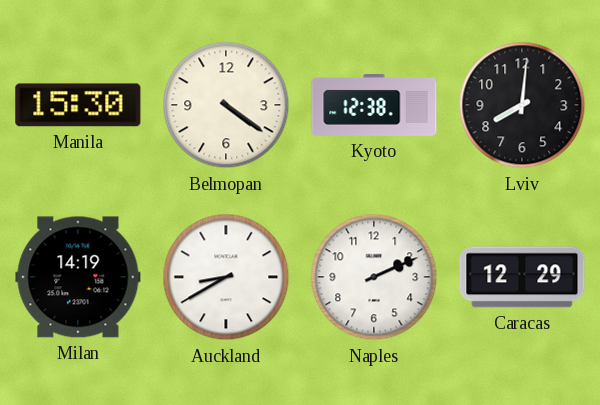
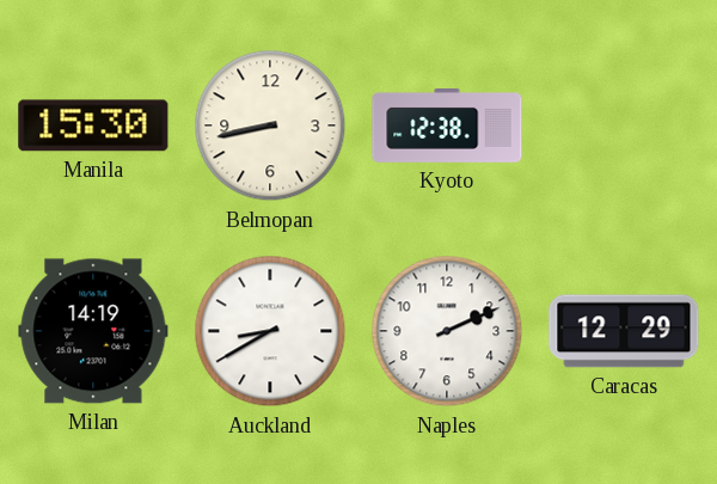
Belmopan: 4:21 -> 8:43 (270, 125)
Lviv: 8:01 -> none (522, 105)
